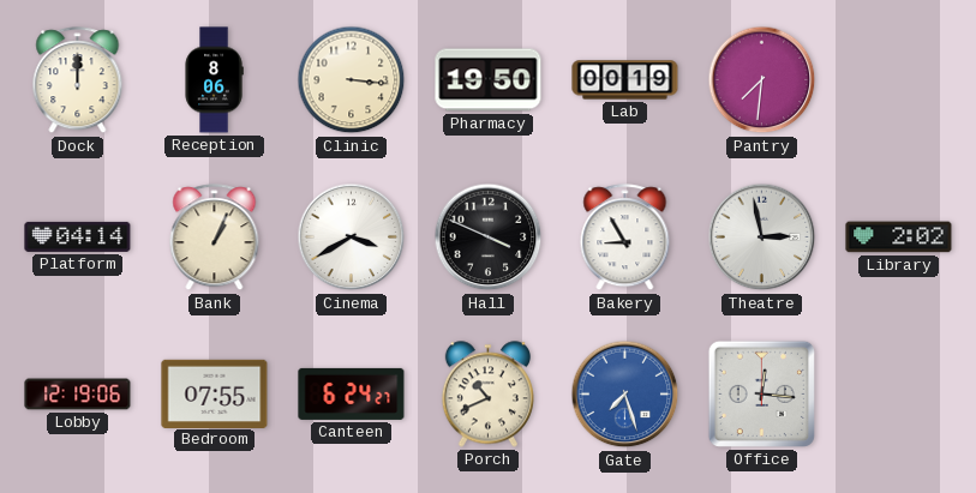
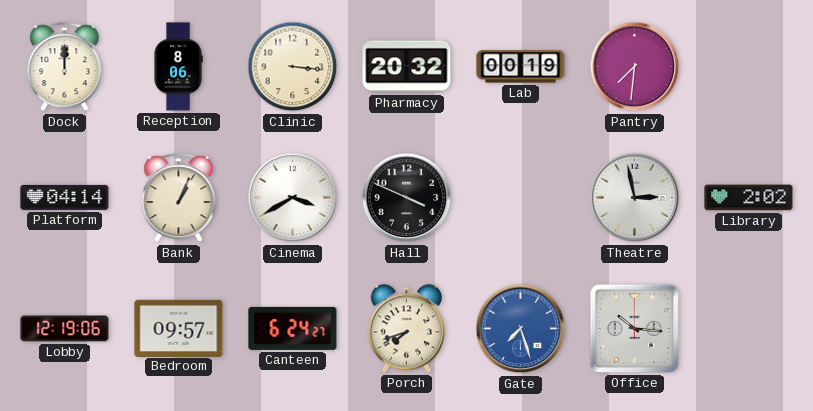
Pharmacy: 19:50 -> 20:32 (407, 67)
Bakery: 8:55 -> none (625, 238)
Bedroom: 07:55 -> 09:57 (179, 328)
Porch: 10:41 -> 7:42 (406, 329)
Office: 12:16 -> 10:16 (634, 328)
